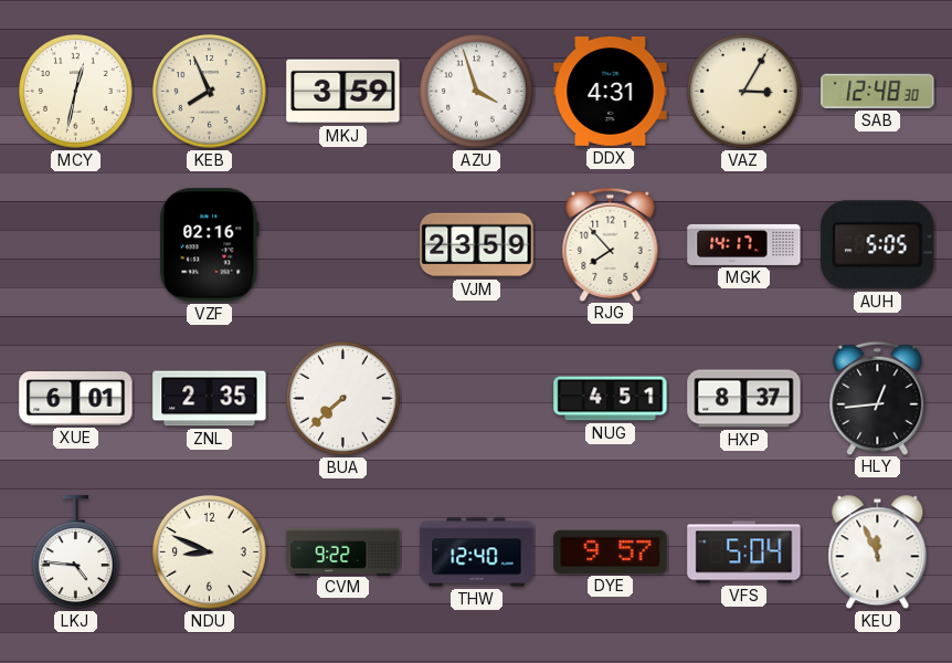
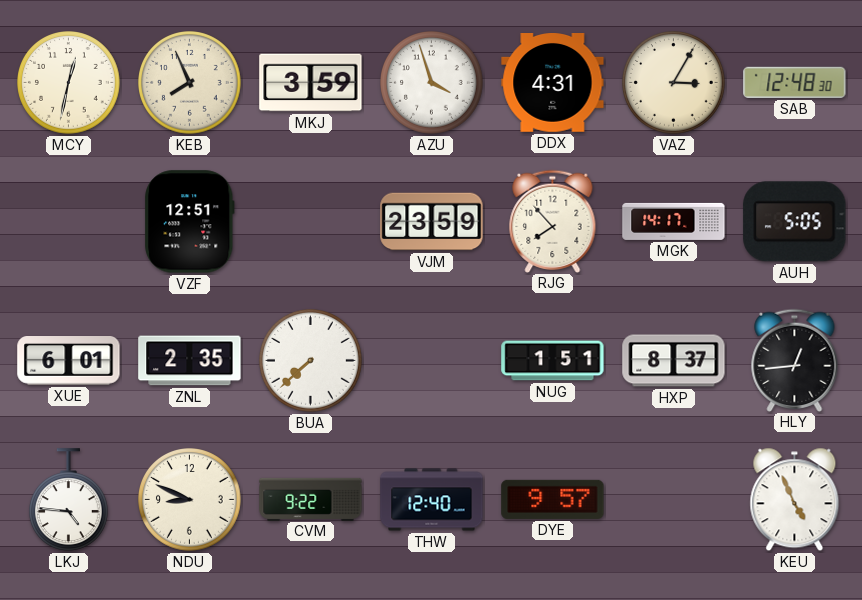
VZF: 02:16 -> 12:51 (190, 222)
NUG: 4:51 -> 1:51 (553, 361)
VFS: 5:04 -> none (744, 552)
KEU: 11:56 -> 4:56 (795, 500)
